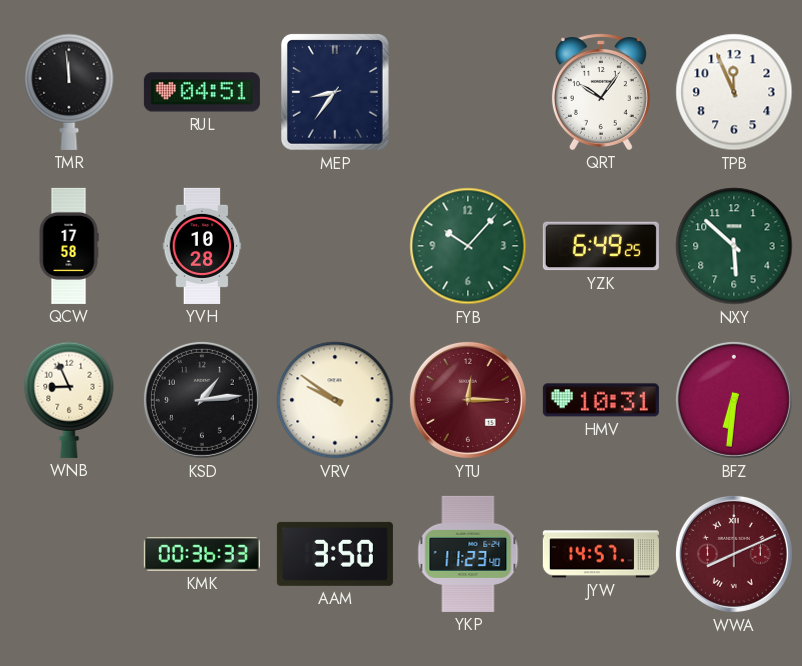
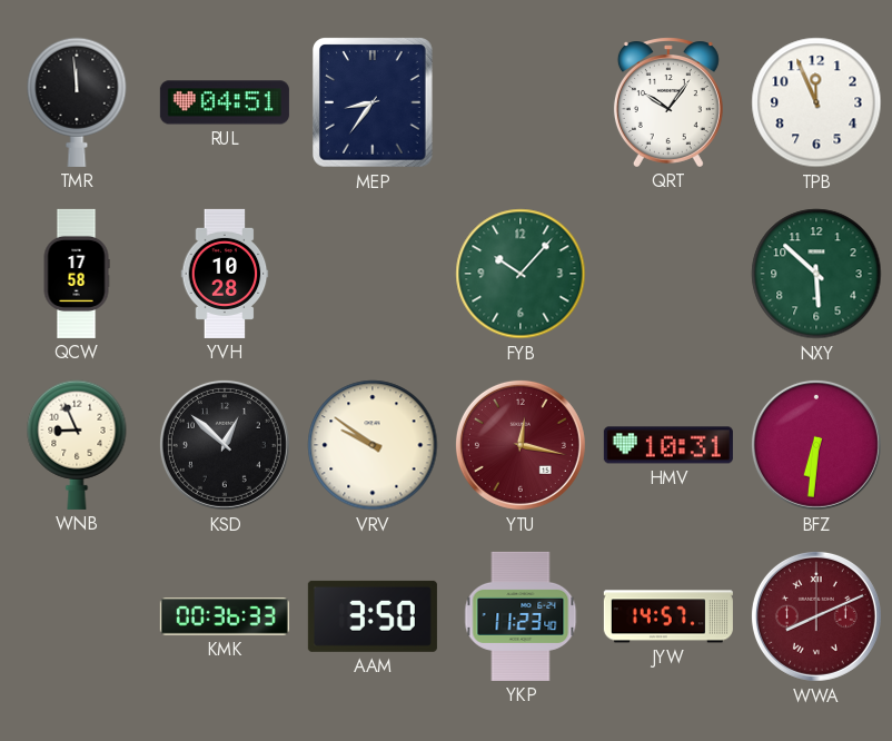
YZK: 6:49 -> none (601, 246)
KSD: 1:14 -> 12:52 (225, 445)
YTU: 12:15 -> 12:17 (521, 445)
